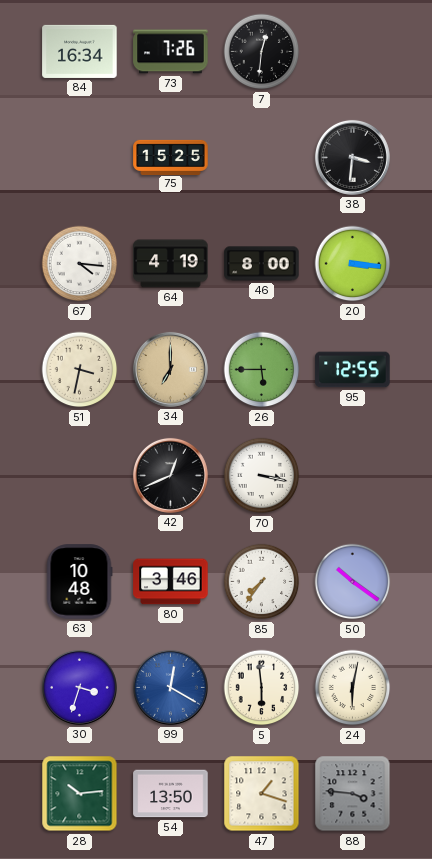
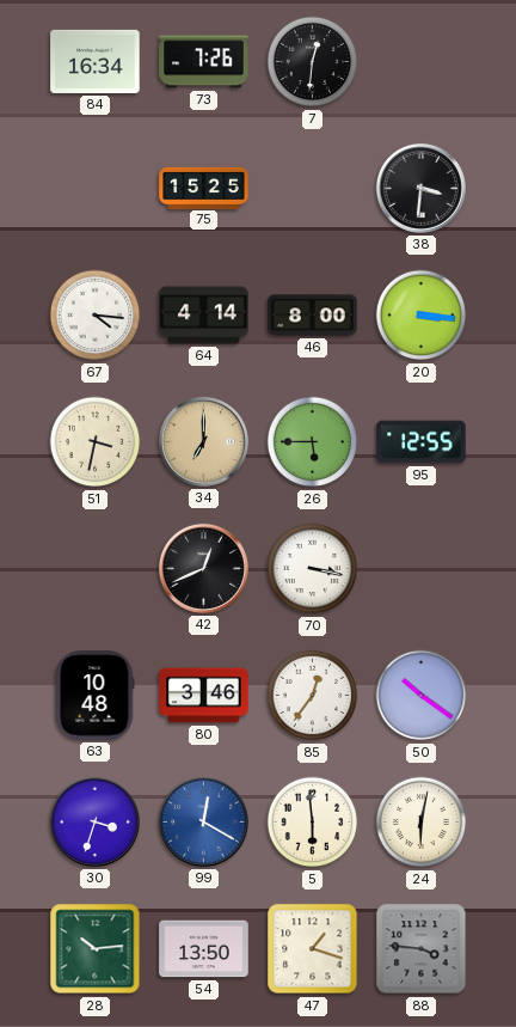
64: 4:19 -> 4:14 (204, 316)
85: 7:36 -> 12:36 (313, 696)
